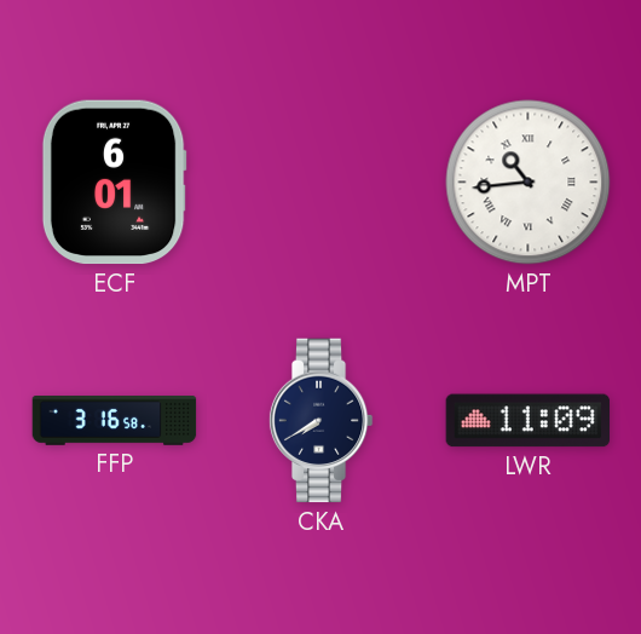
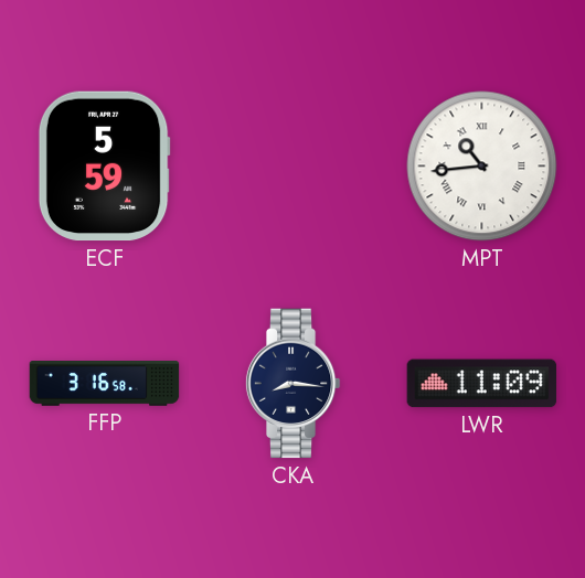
ECF: 6:01 -> 5:59 (104, 167)
CKA: 7:40 -> 8:16 (292, 384)
